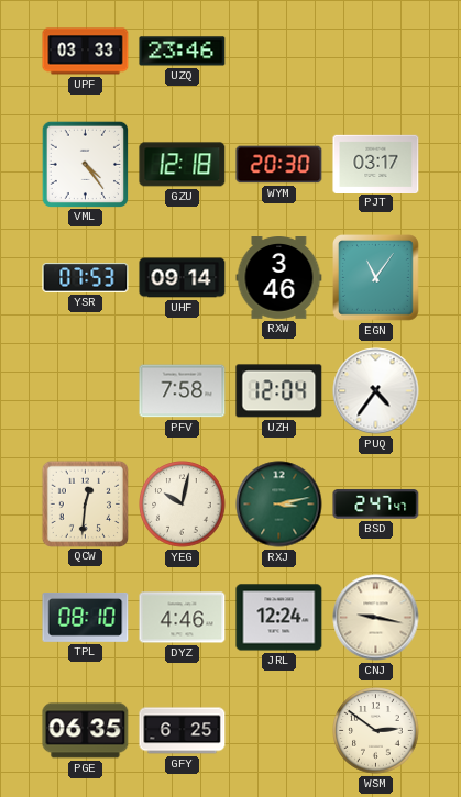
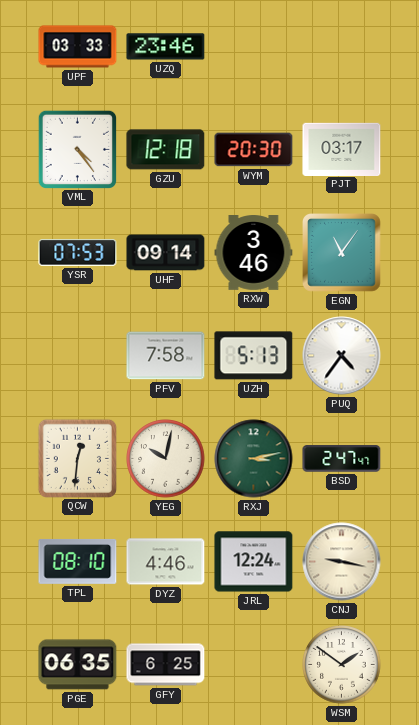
UZH: 12:04 -> 5:13 (254, 356)
WSM: 2:51 -> 1:51 (342, 665)
